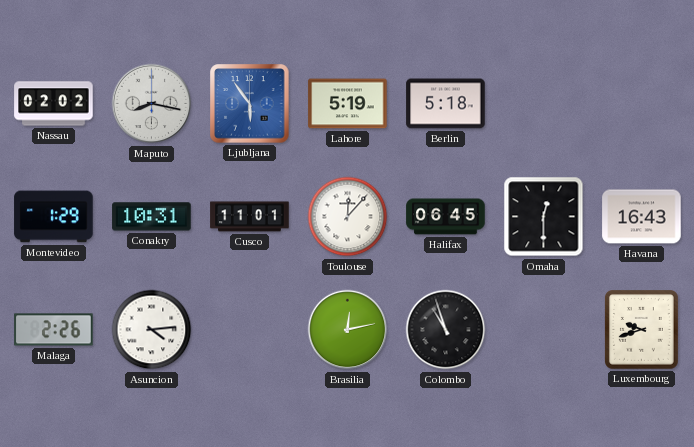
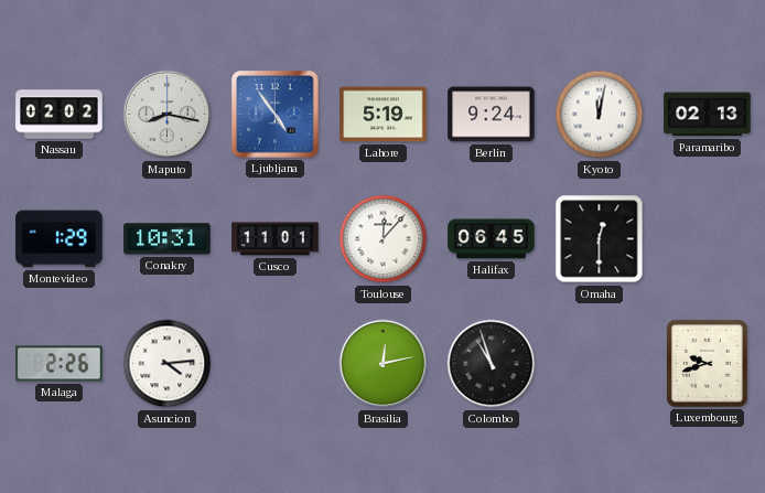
Ljubljana: 5:54 -> 4:54 (276, 115)
Berlin: 5:18 -> 9:24 (492, 115)
Kyoto: none -> 12:02 (600, 115)
Paramaribo: none -> 02:13 (708, 115)
Havana: 16:43 -> none (642, 217)
